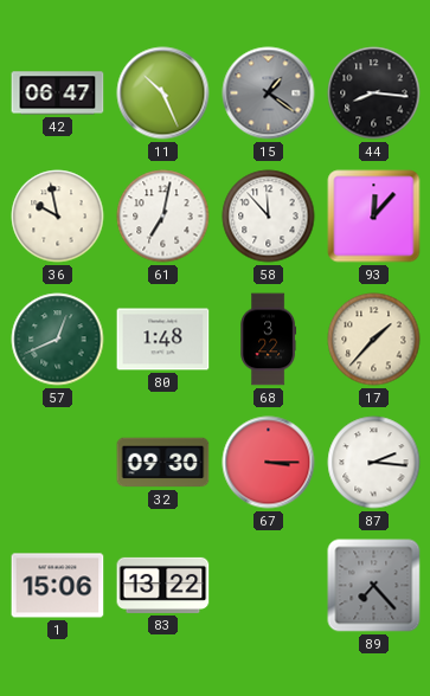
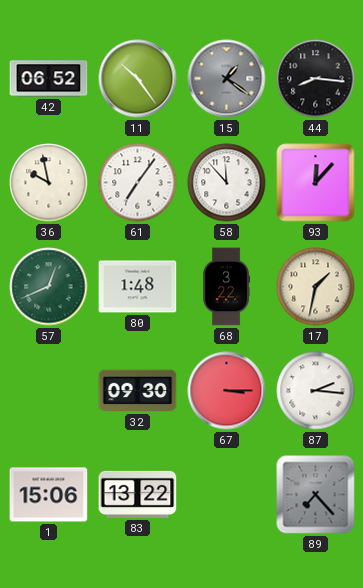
42: 06:47 -> 06:52 (49, 79)
11: 10:26 -> 10:24 (138, 79)
61: 7:02 -> 7:06 (138, 183)
17: 1:37 -> 1:32 (316, 287)
